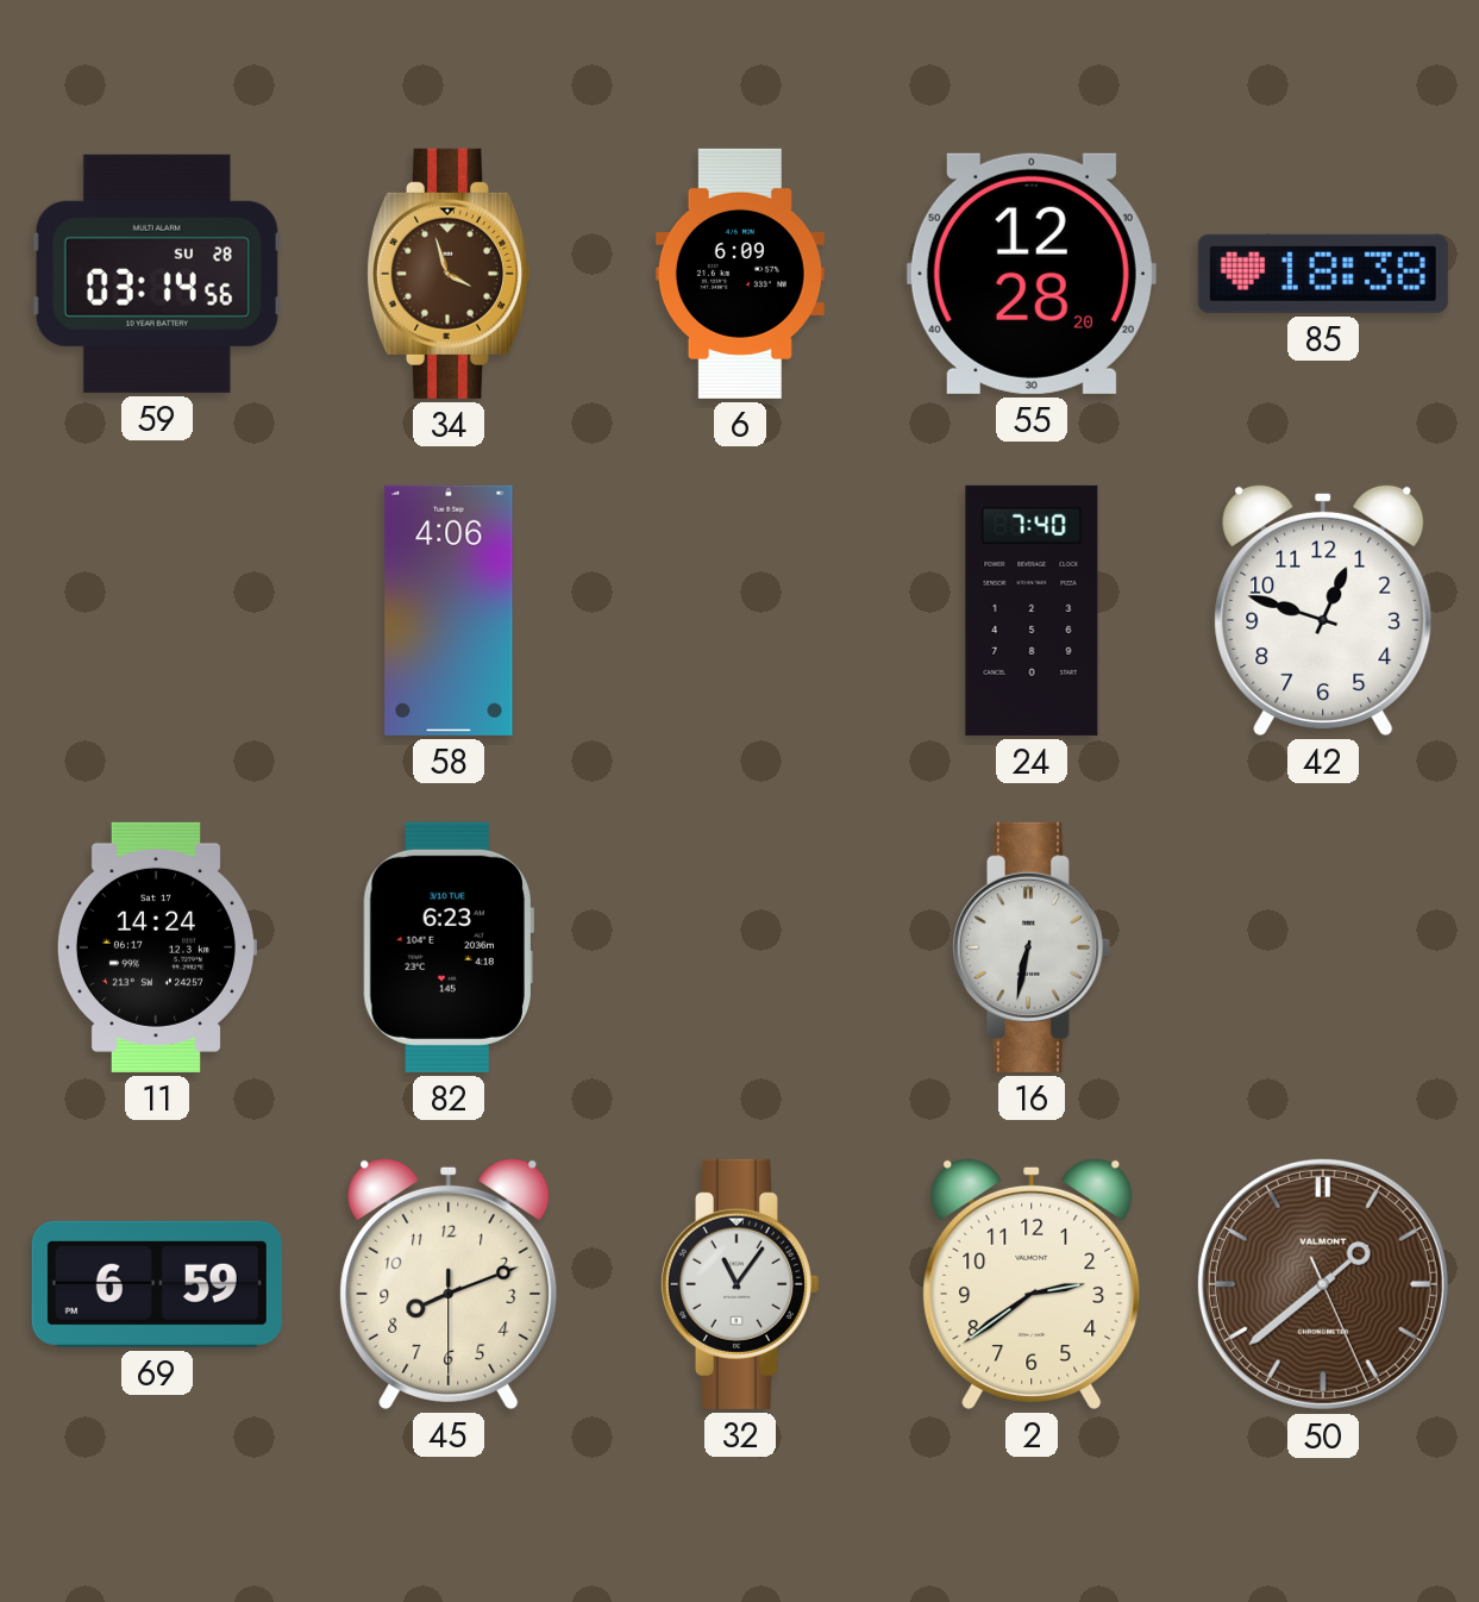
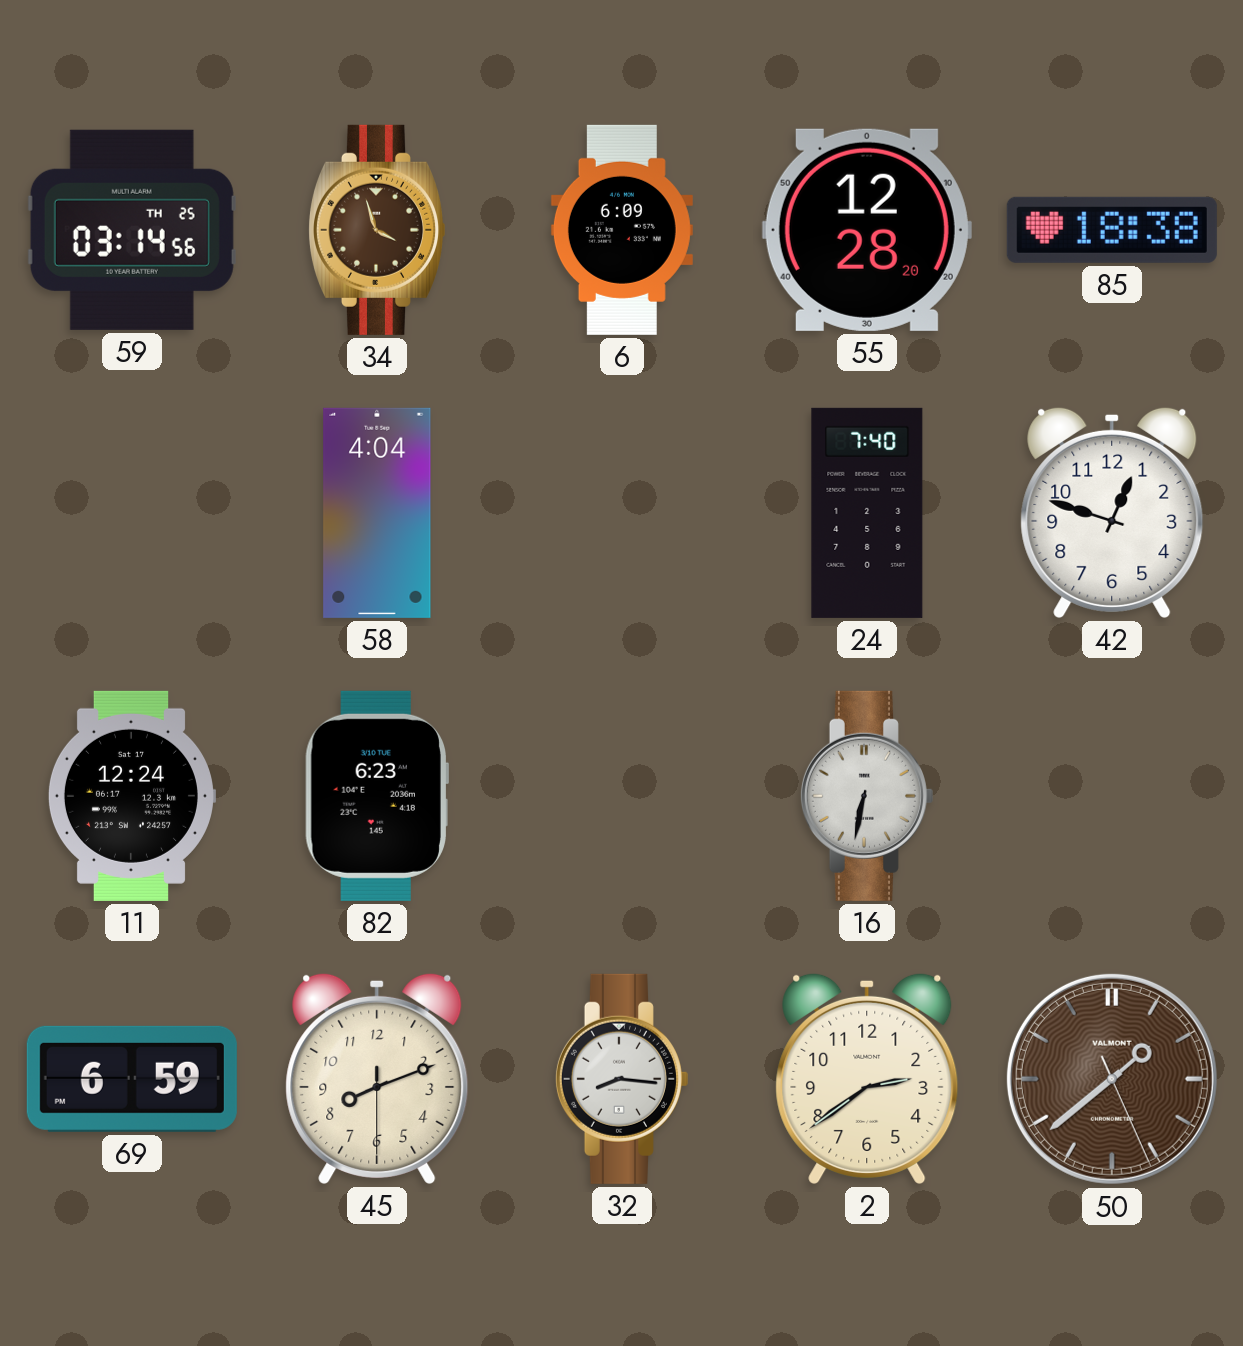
59 date: SU 28 -> TH 25 (132, 230)
58: 4:06 -> 4:04 (377, 513)
11: 14:24 -> 12:24 (131, 796)
32: 11:06 -> 8:16 (621, 1079)
